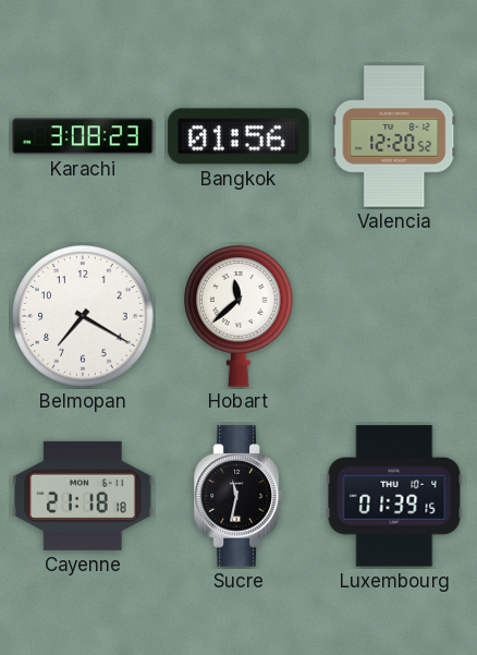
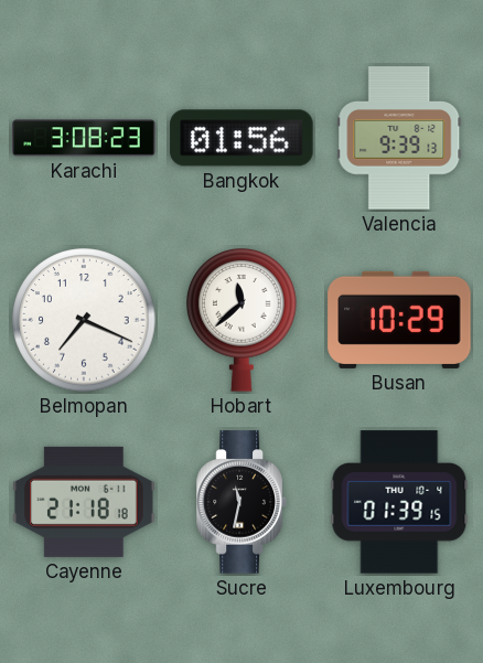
Valencia: 12:20 -> 9:39 (399, 138)
Belmopan: 7:20 -> 7:19 (84, 320)
Busan: none -> 10:29 (399, 320)
